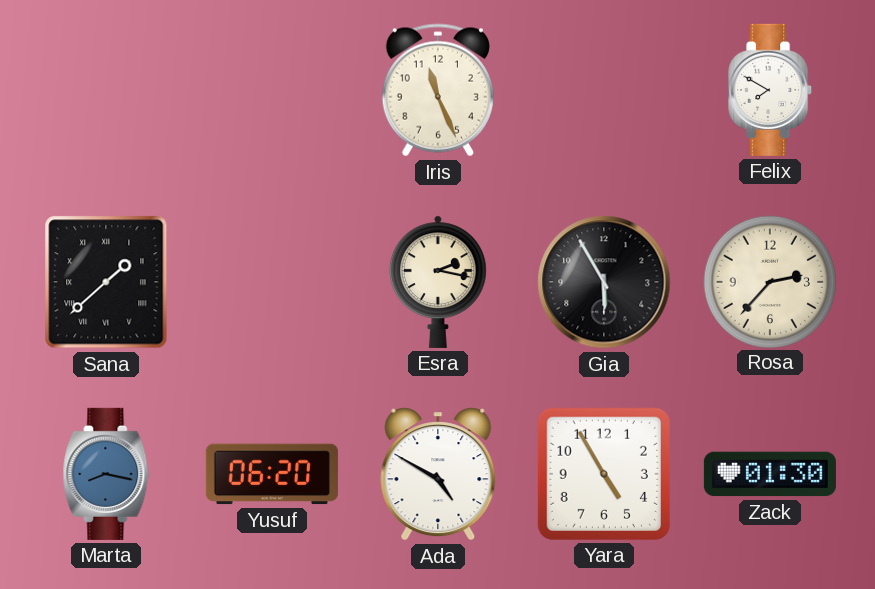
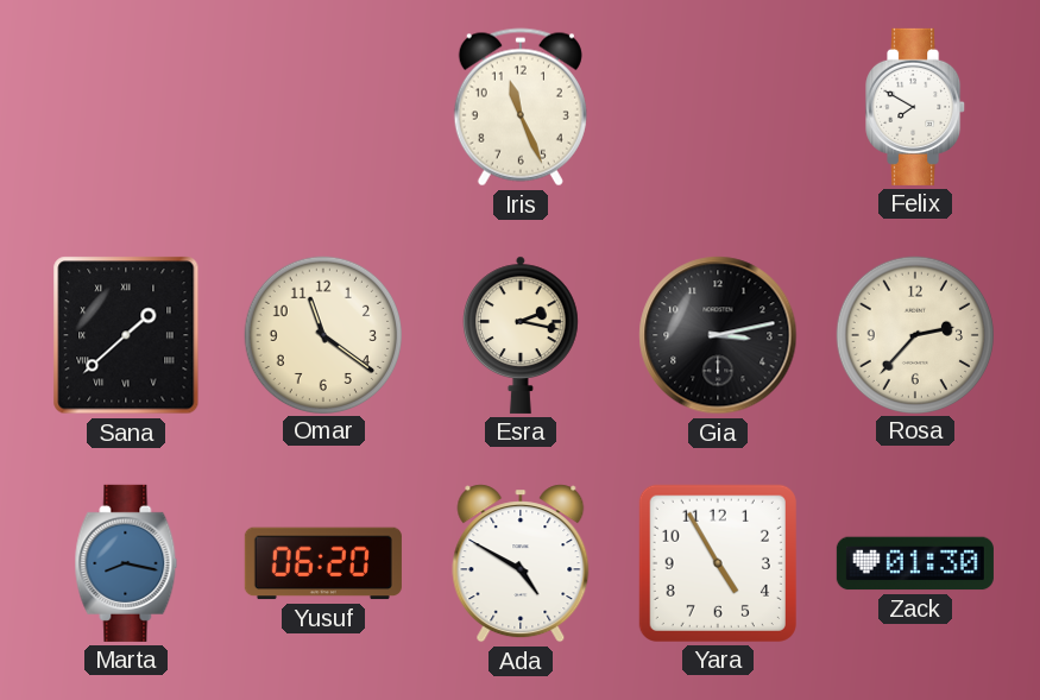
Omar: none -> 11:21 (323, 334)
Gia: 5:55 -> 3:13 (718, 335)
